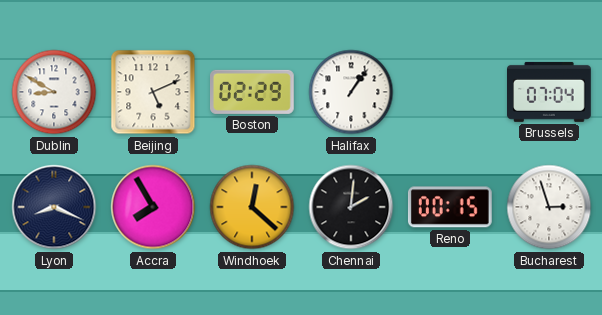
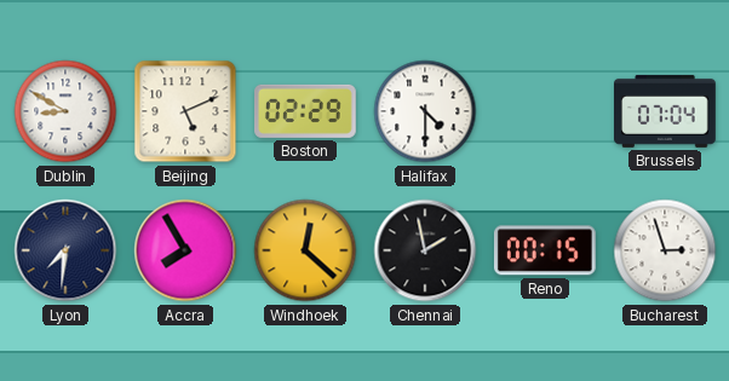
Halifax: 1:06 -> 4:30 (425, 111)
Lyon: 8:19 -> 7:31 (65, 250)
Chennai: 2:01 -> 1:58 (425, 250)
